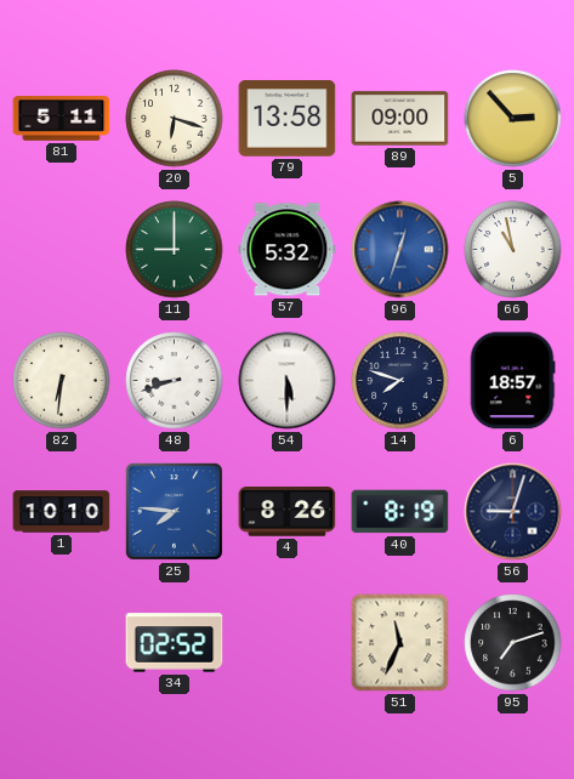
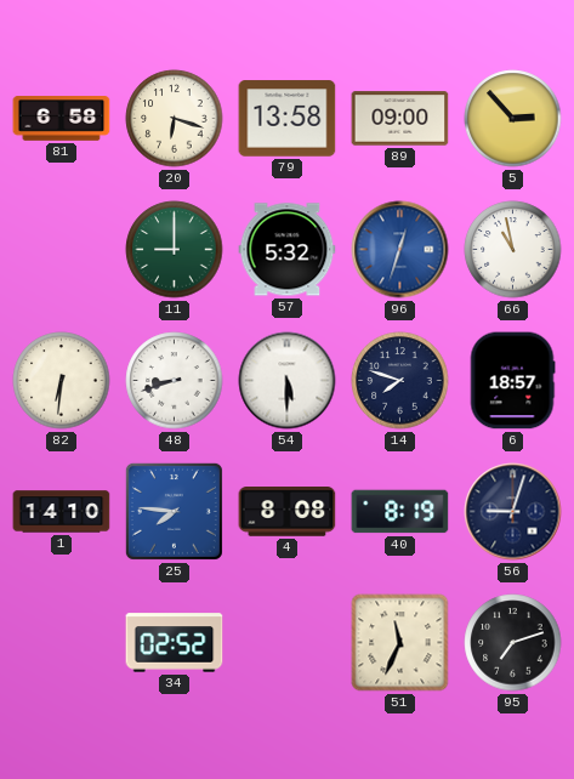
81: 5:11 -> 6:58 (62, 119)
1: 10:10 -> 14:10 (62, 512)
4: 8:26 -> 8:08 (288, 512)
